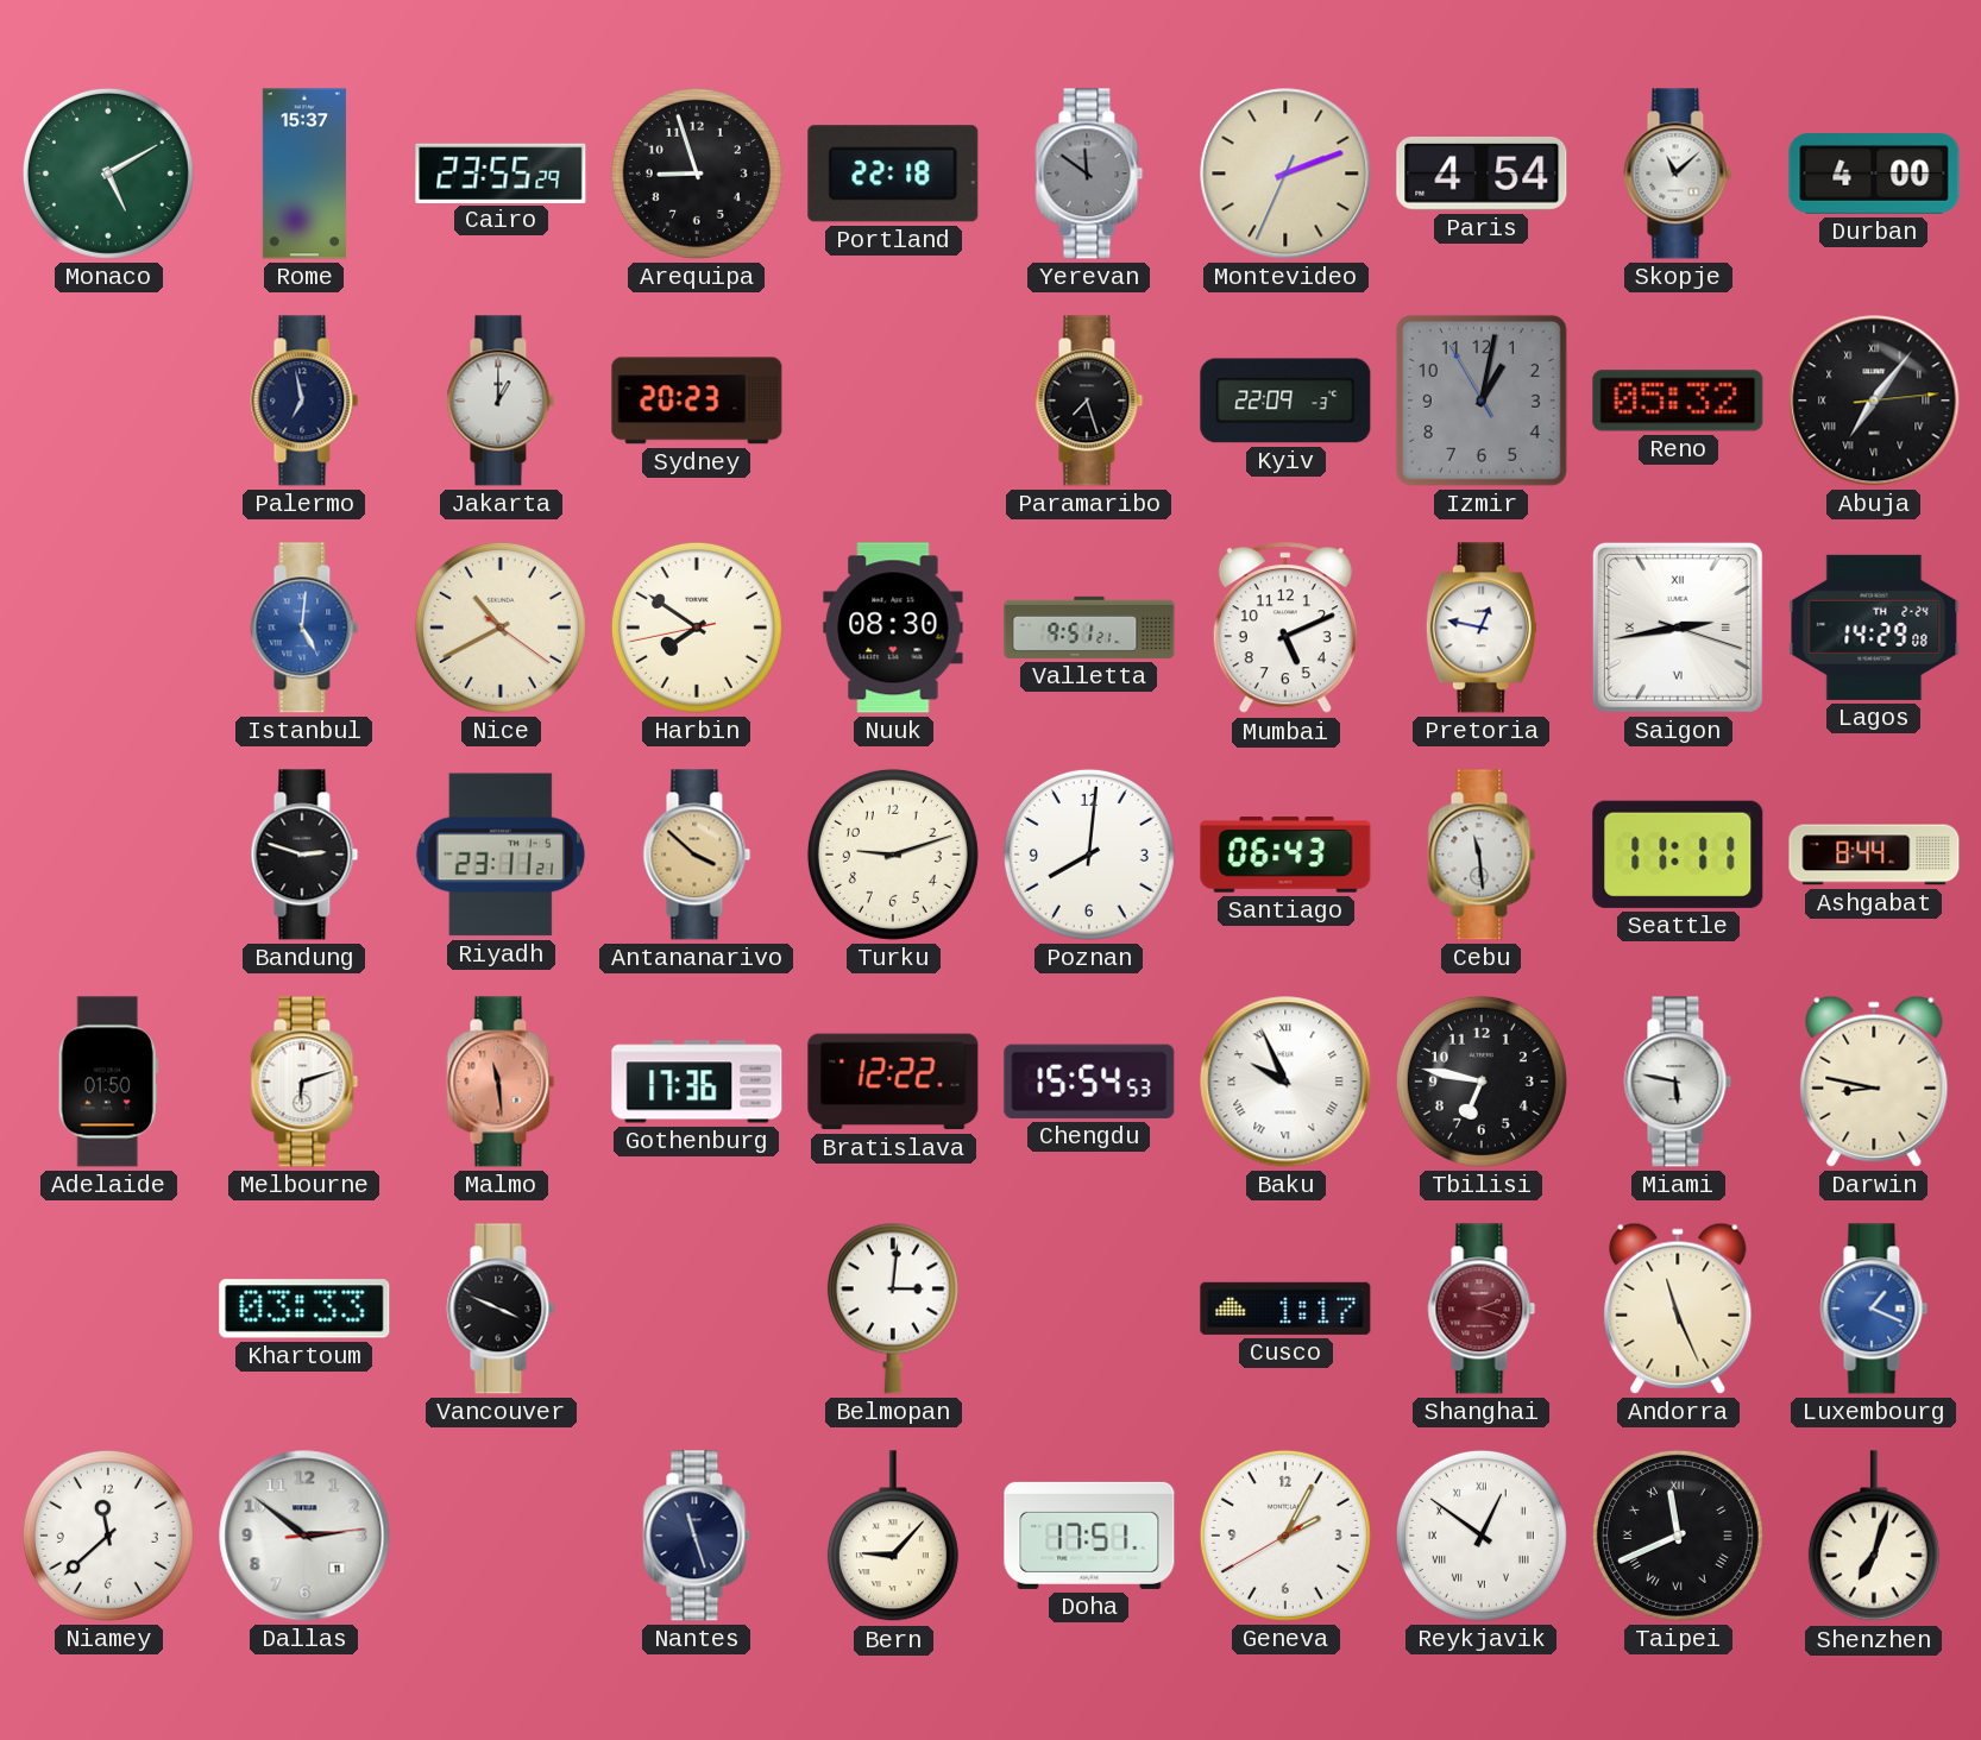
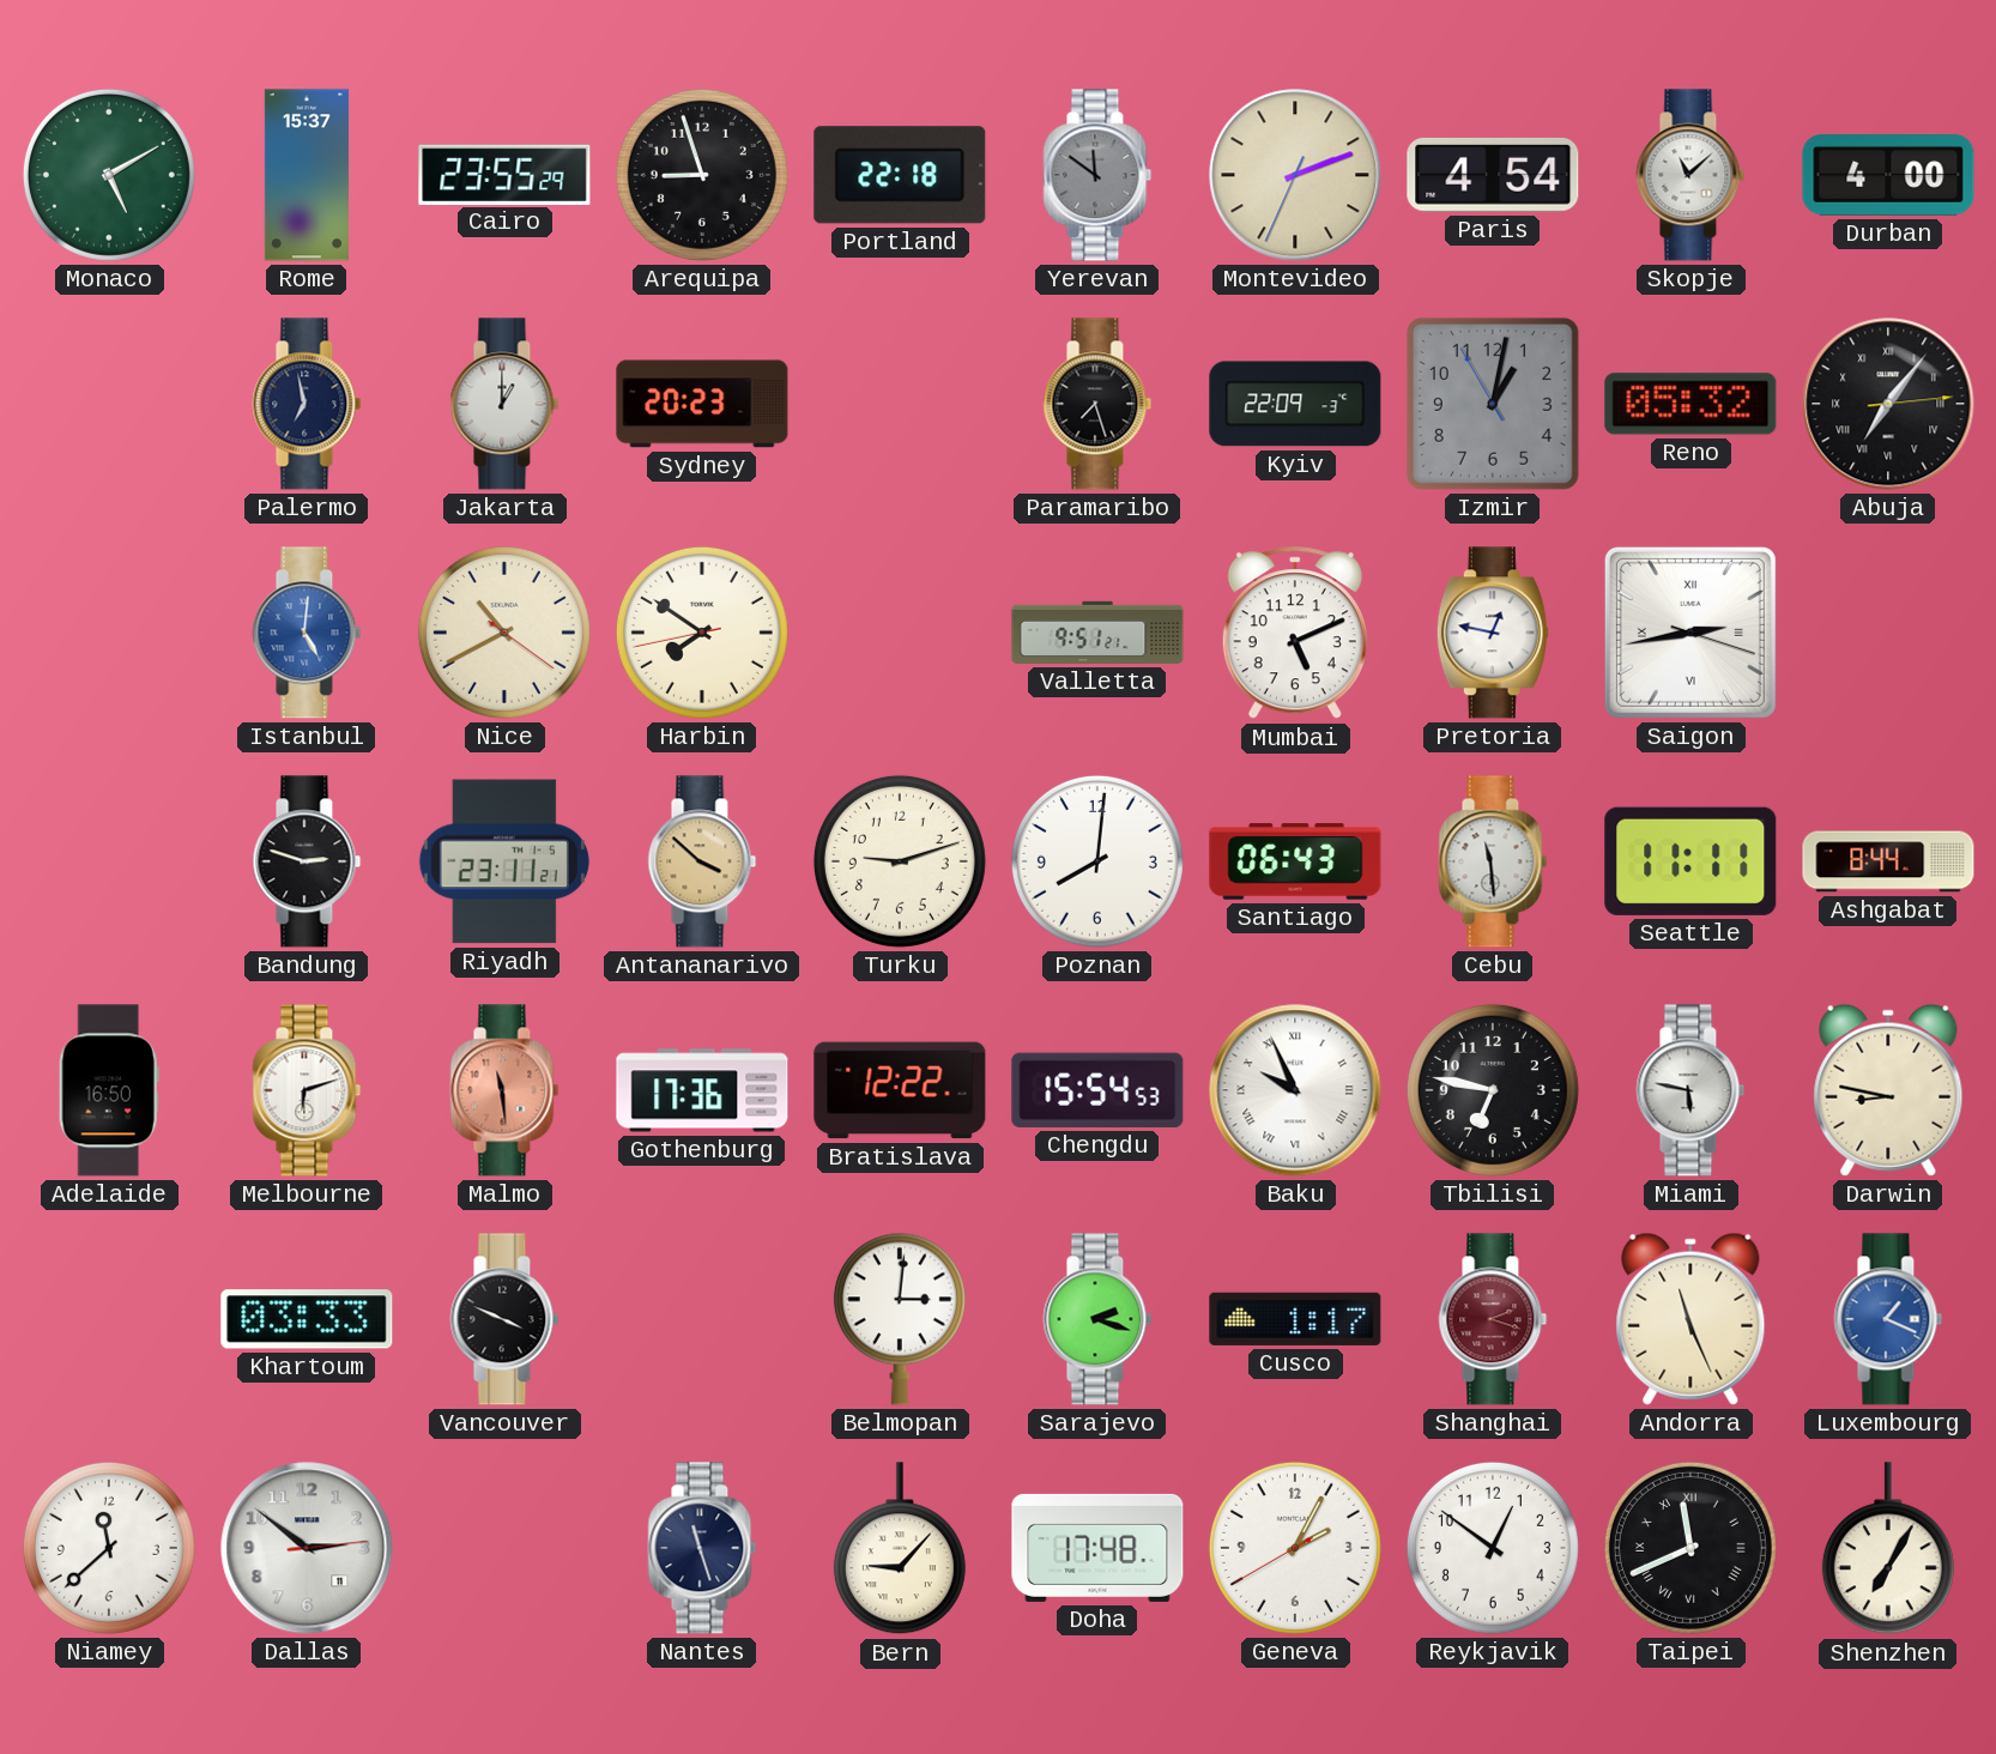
Nuuk: 08:30 -> none (893, 628)
Lagos: 14:29 -> none (1874, 628)
Adelaide: 01:50 -> 16:50 (109, 1090)
Sarajevo: none -> 2:18 (1097, 1319)
Doha: 17:51 -> 17:48 (1097, 1548)
Reykjavik numerals: Roman -> Arabic (1493, 1548)
Shenzhen: 7:03 -> 7:05 (1888, 1549)
